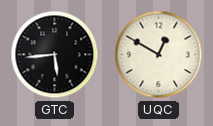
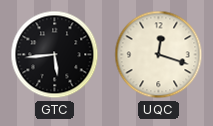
UQC: 12:50 -> 12:18 (159, 55)
